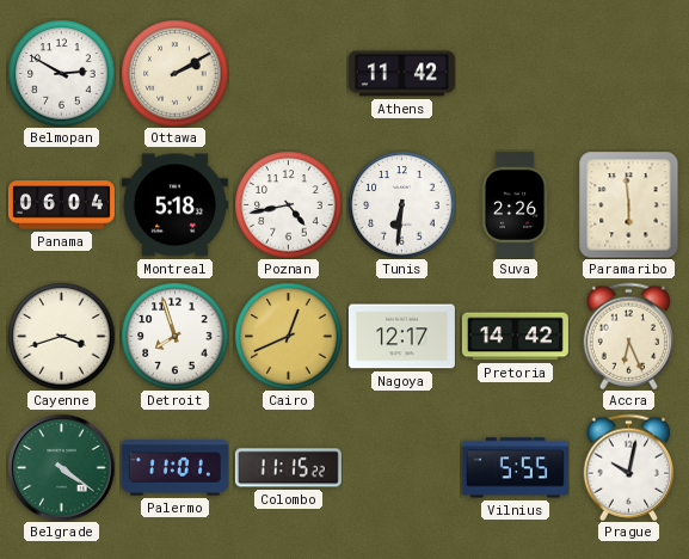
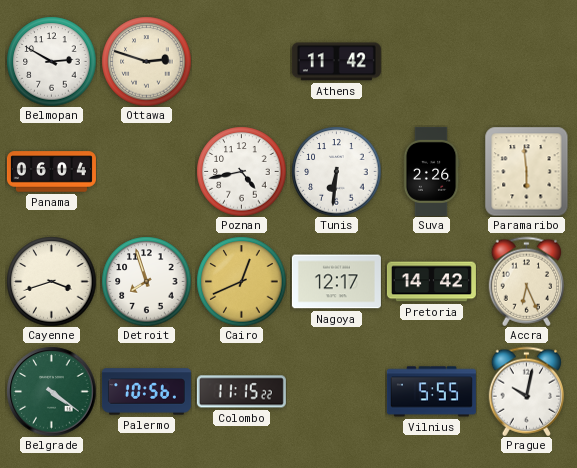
Ottawa: 2:10 -> 2:48 (146, 61)
Montreal: 5:18 -> none (174, 205)
Palermo: 11:01 -> 10:56 (146, 392)
